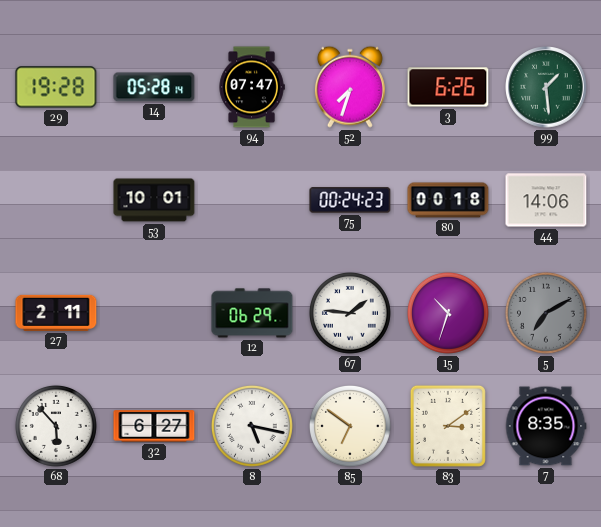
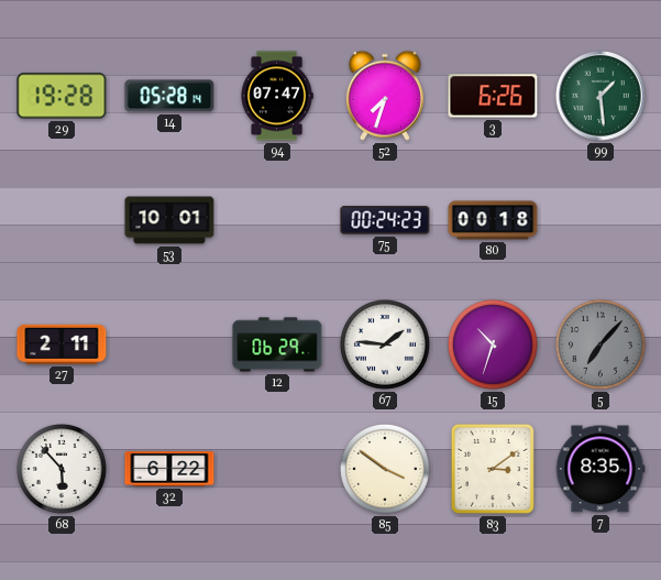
44: 14:06 -> none (546, 200)
5: 7:10 -> 7:07 (601, 344)
32: 6:27 -> 6:22 (169, 469)
8: 5:17 -> none (252, 426)
85: 6:51 -> 3:51 (385, 469)
